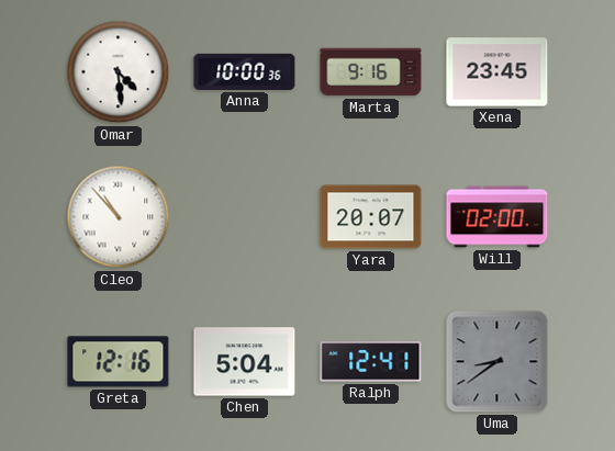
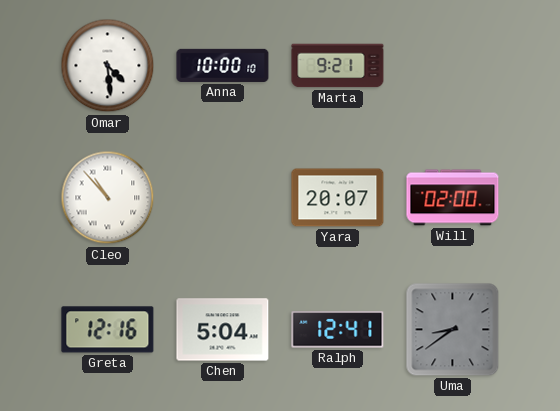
Anna: 10:00:36 -> 10:00:10 (223, 65)
Marta: 9:16 -> 9:21 (338, 66)
Xena: 23:45 -> none (497, 72)
